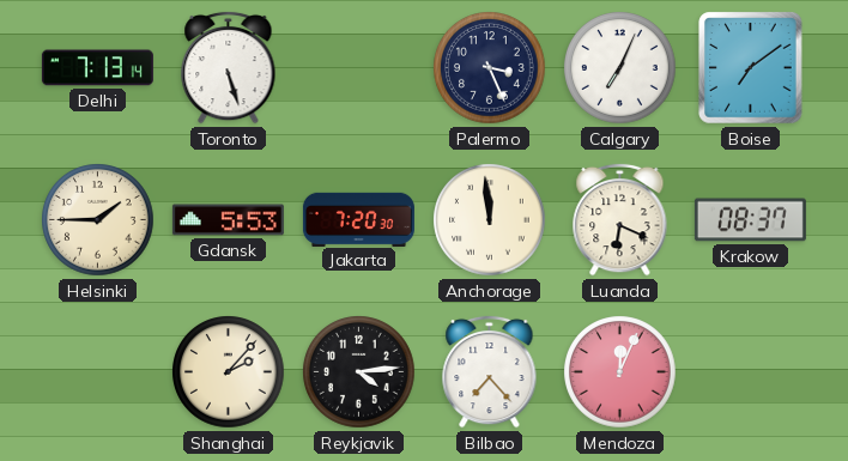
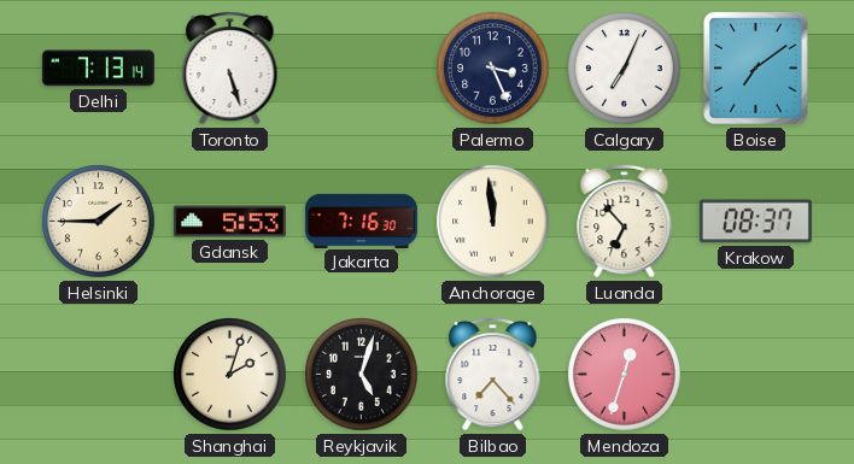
Jakarta: 7:20 -> 7:16 (361, 221)
Luanda: 6:19 -> 6:53 (625, 221)
Shanghai: 2:07 -> 2:03 (230, 375)
Reykjavik: 4:14 -> 5:03 (362, 375)
Mendoza: 12:04 -> 12:33 (625, 375)
